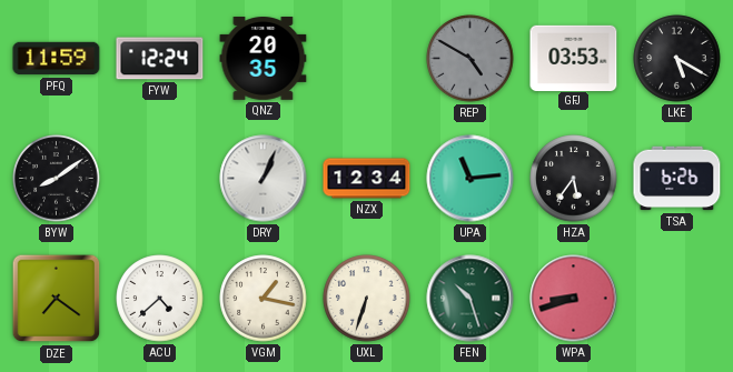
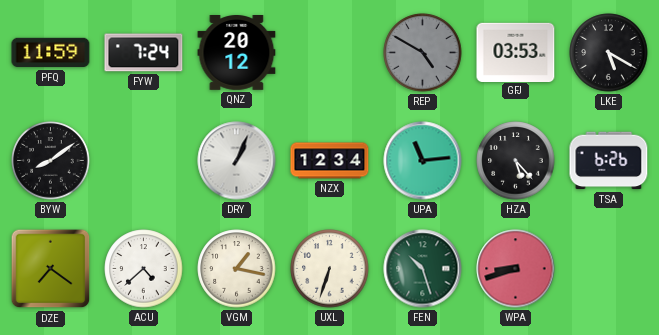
FYW: 12:24 -> 7:24 (144, 53)
QNZ: 20:35 -> 20:12 (237, 53)
HZA: 5:36 -> 5:23 (516, 161)
